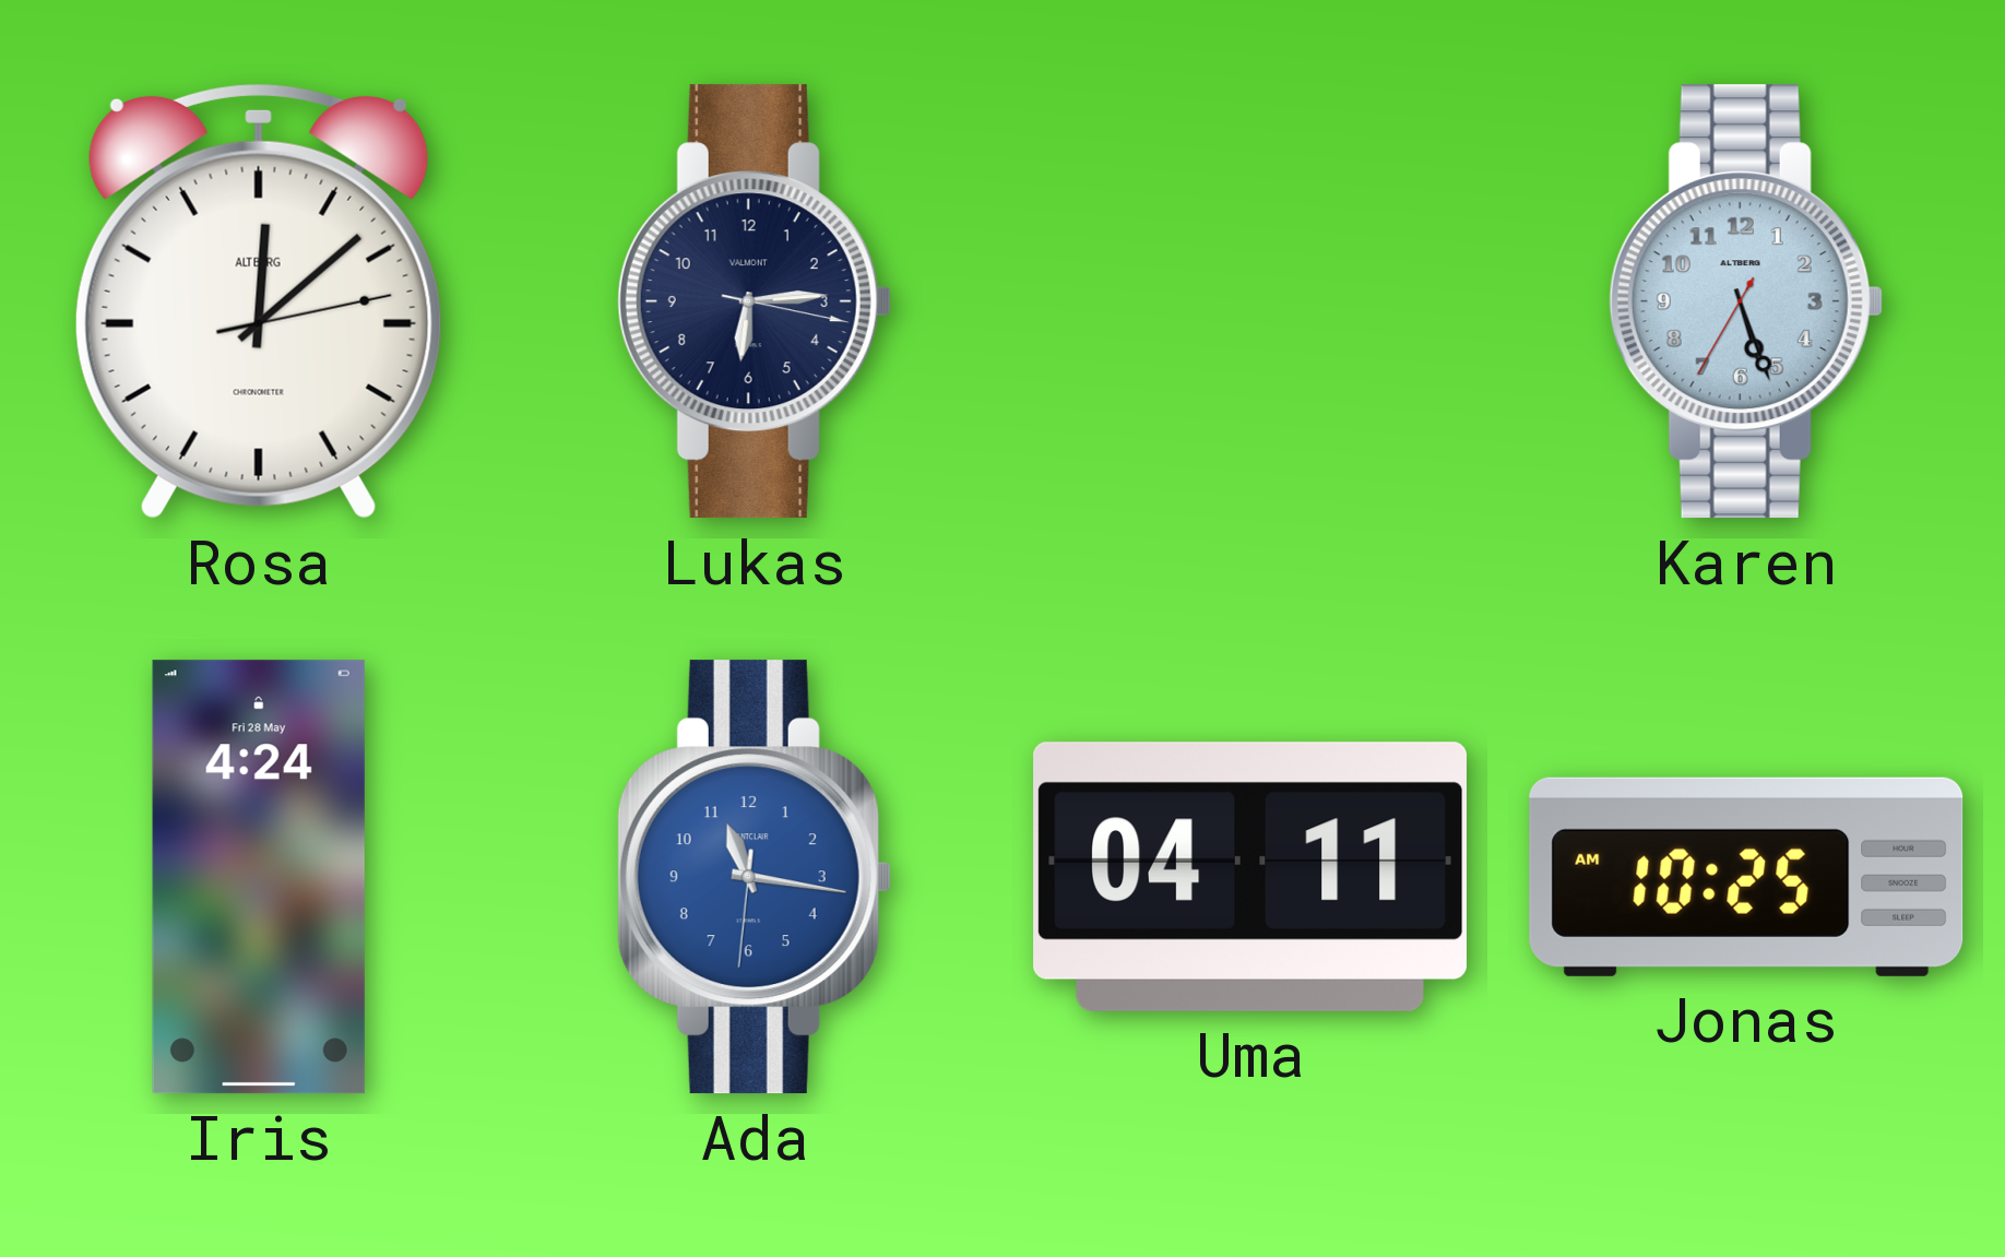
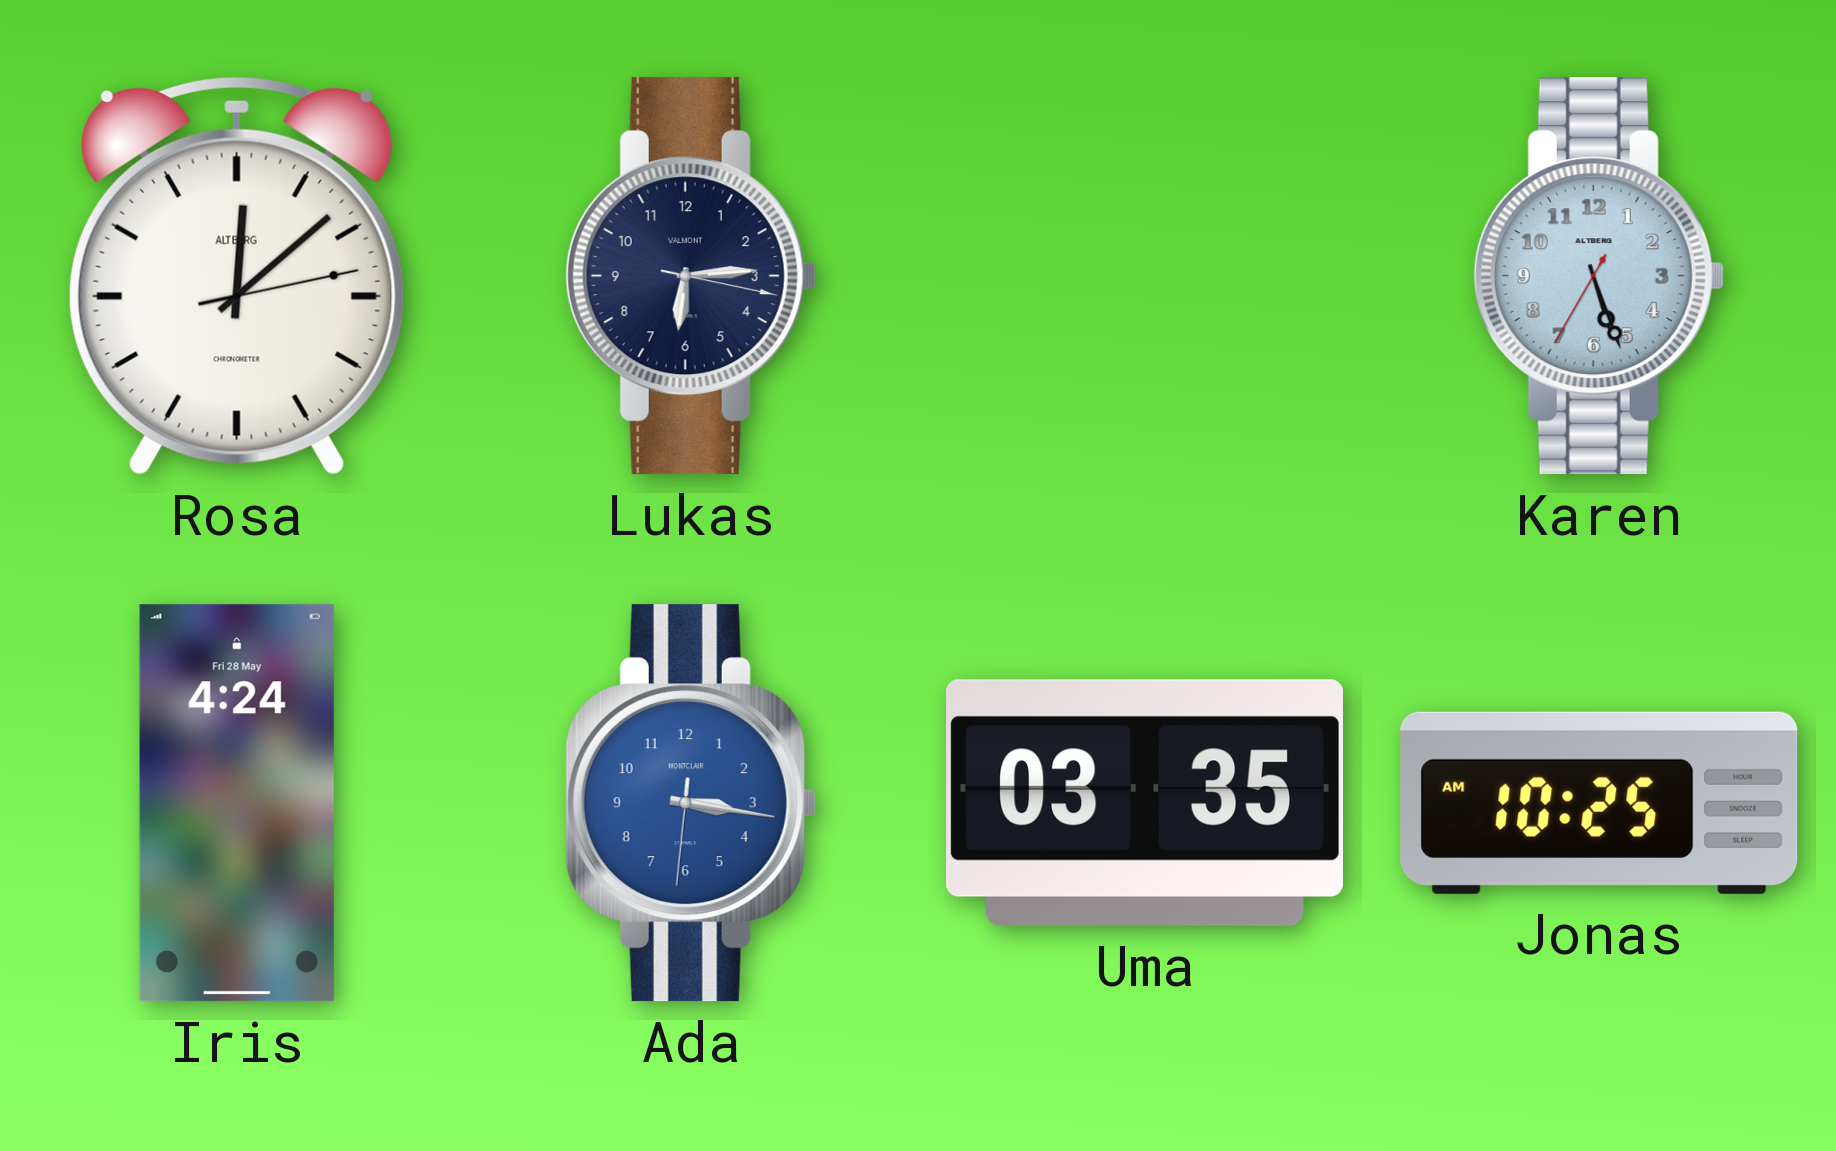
Ada: 11:16 -> 3:16 (691, 803)
Uma: 04:11 -> 03:35 (1145, 803)
